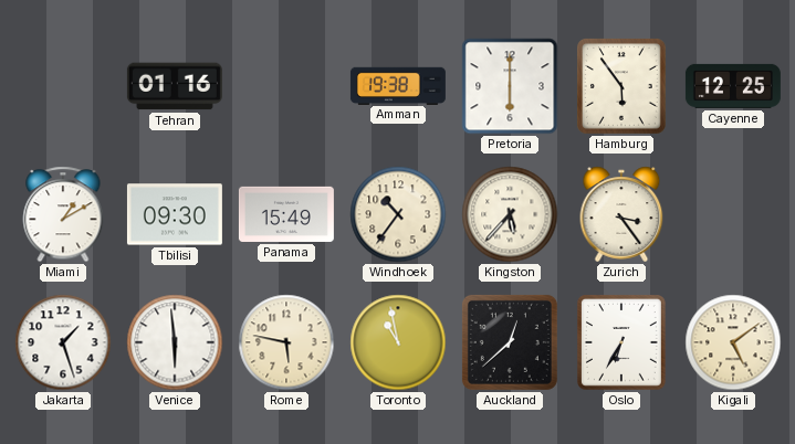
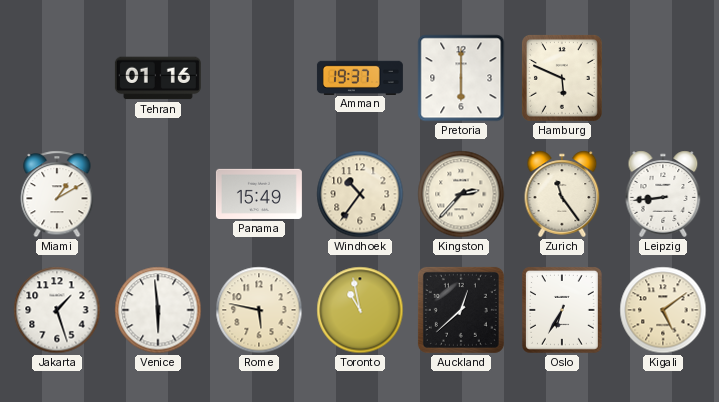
Amman: 19:38 -> 19:37 (360, 77)
Hamburg: 5:54 -> 5:49 (562, 79)
Cayenne: 12:25 -> none (733, 86)
Tbilisi: 09:30 -> none (175, 214)
Kingston: 5:37 -> 2:37 (461, 194)
Zurich: 3:24 -> 11:24 (562, 194)
Leipzig: none -> 8:44 (663, 194)
